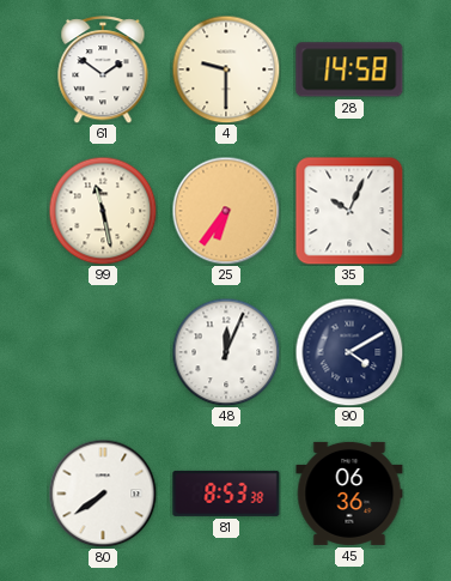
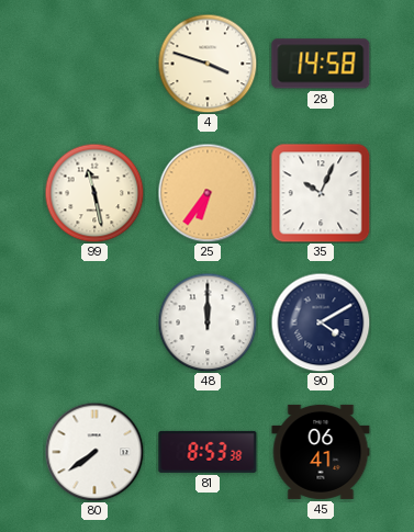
61: 1:51 -> none (103, 71)
4: 9:30 -> 3:48 (208, 64)
48: 12:04 -> 12:00 (208, 322)
45: 06:36 -> 06:41 (321, 452)
